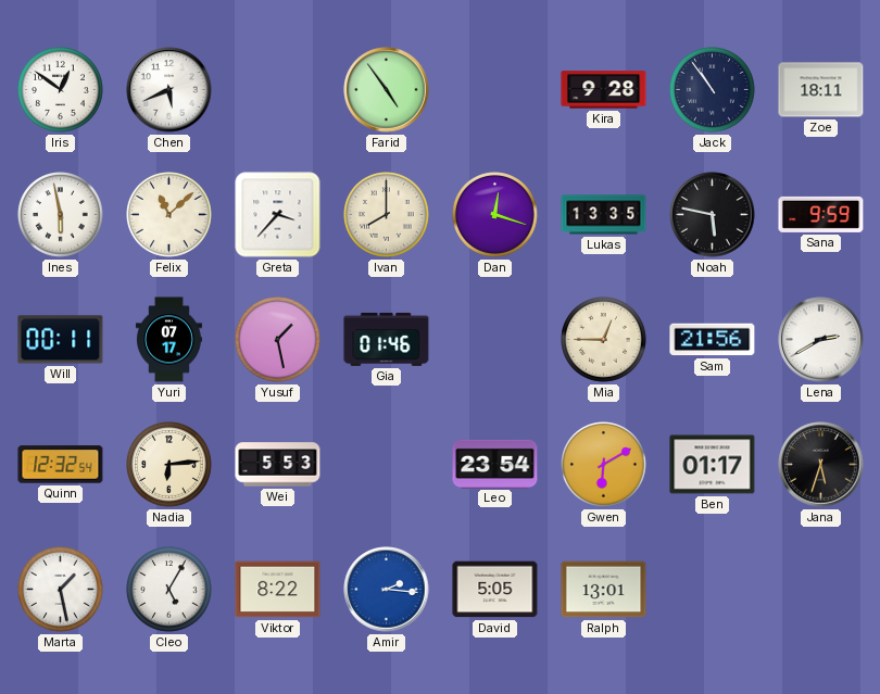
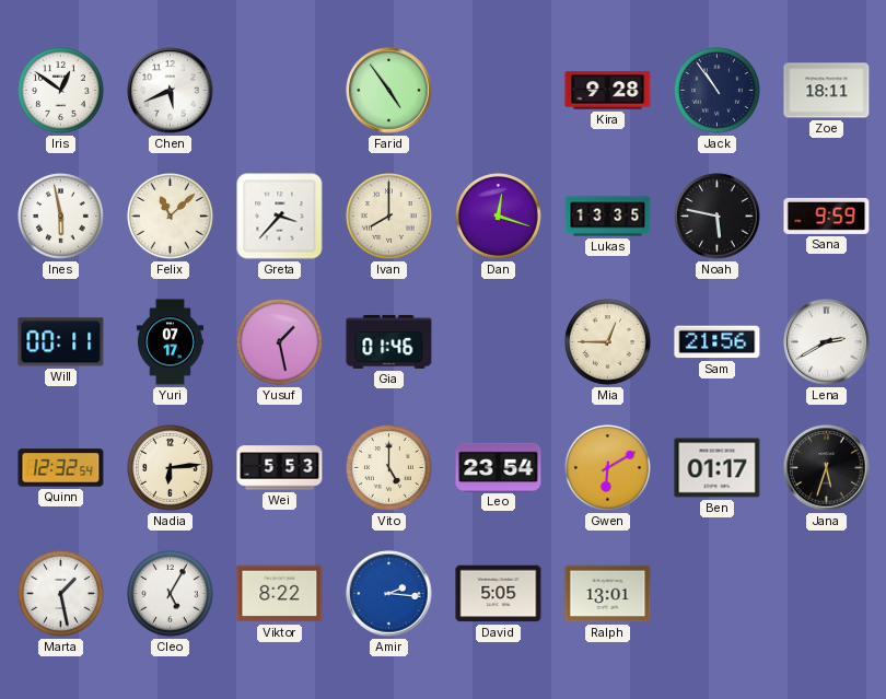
Vito: none -> 5:00 (389, 468)
